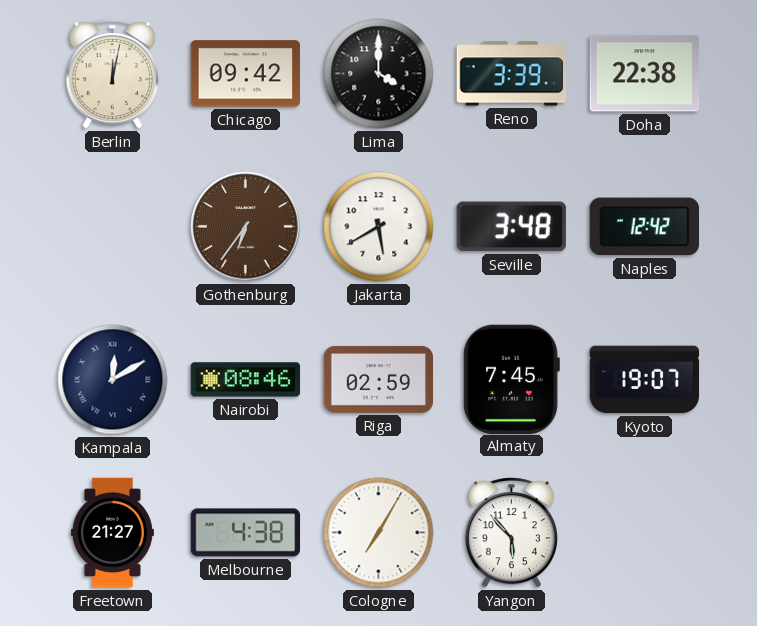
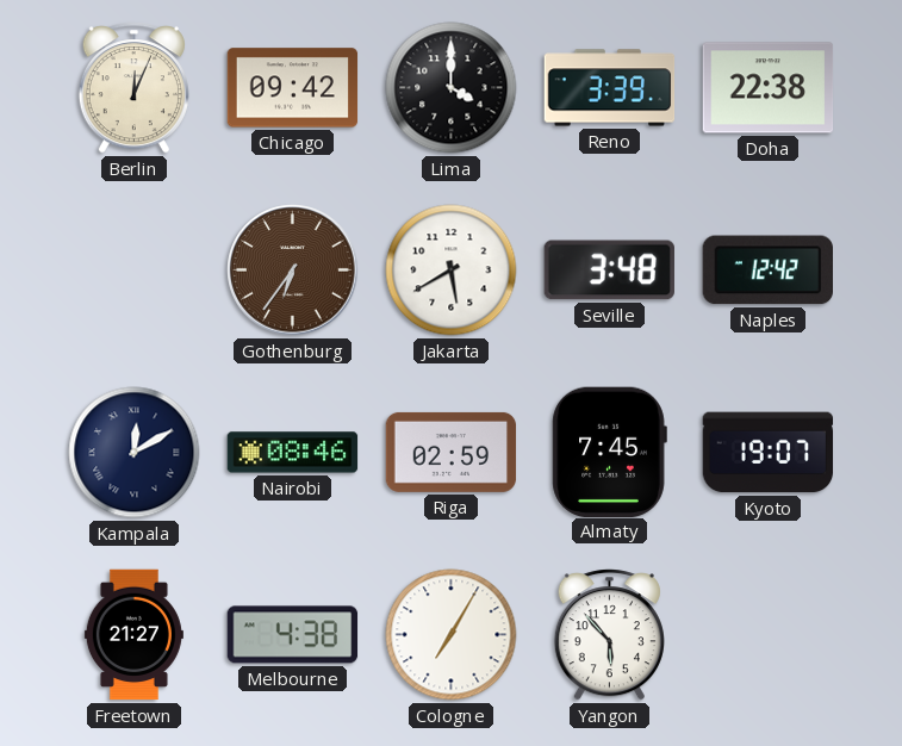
Berlin: 12:02 -> 12:04 (133, 88)
